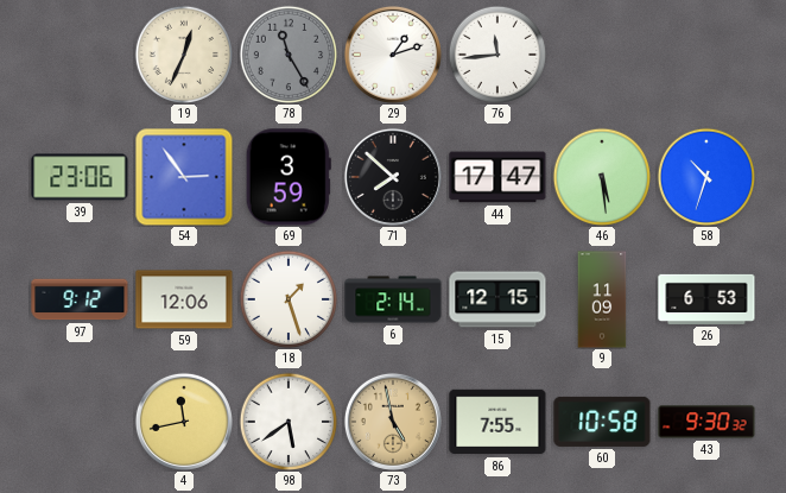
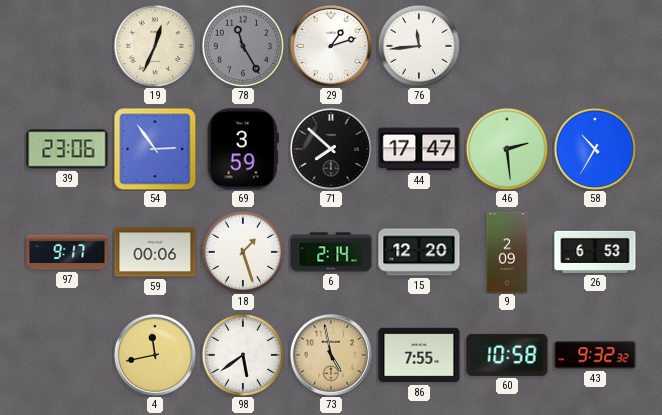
46: 5:29 -> 2:29 (506, 148)
58: 10:33 -> 10:35 (594, 148)
97: 9:12 -> 9:17 (67, 252)
59: 12:06 -> 00:06 (155, 252)
15: 12:15 -> 12:20 (419, 252)
9: 11:09 -> 2:09 (507, 252)
43: 9:30 -> 9:32 (595, 355)
